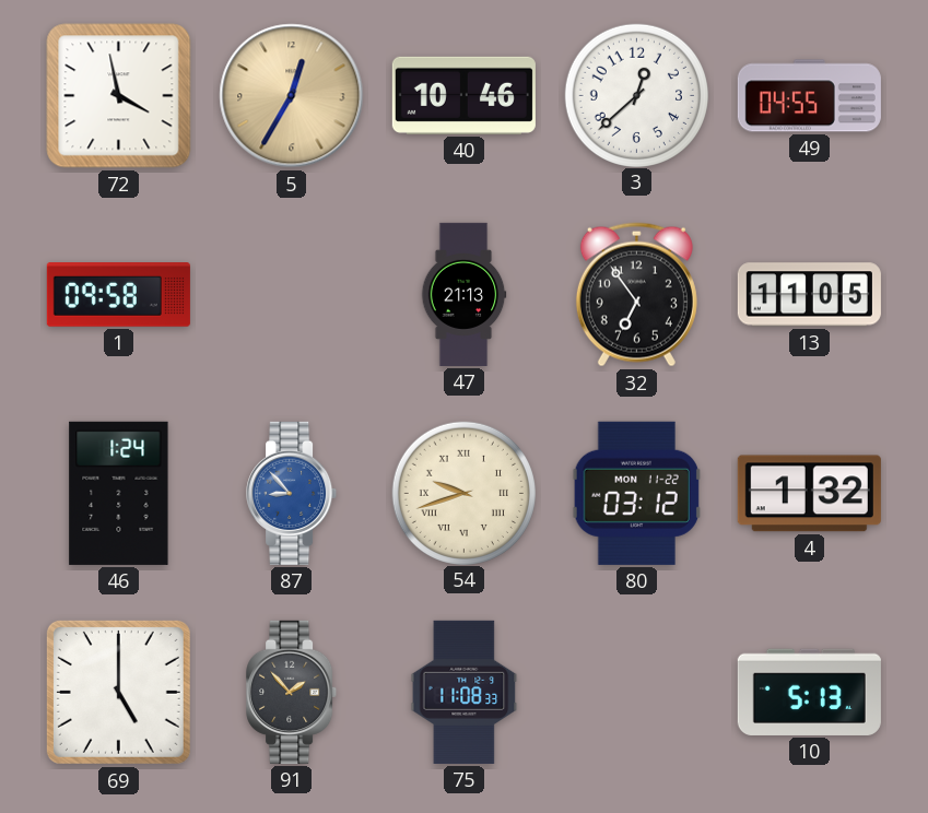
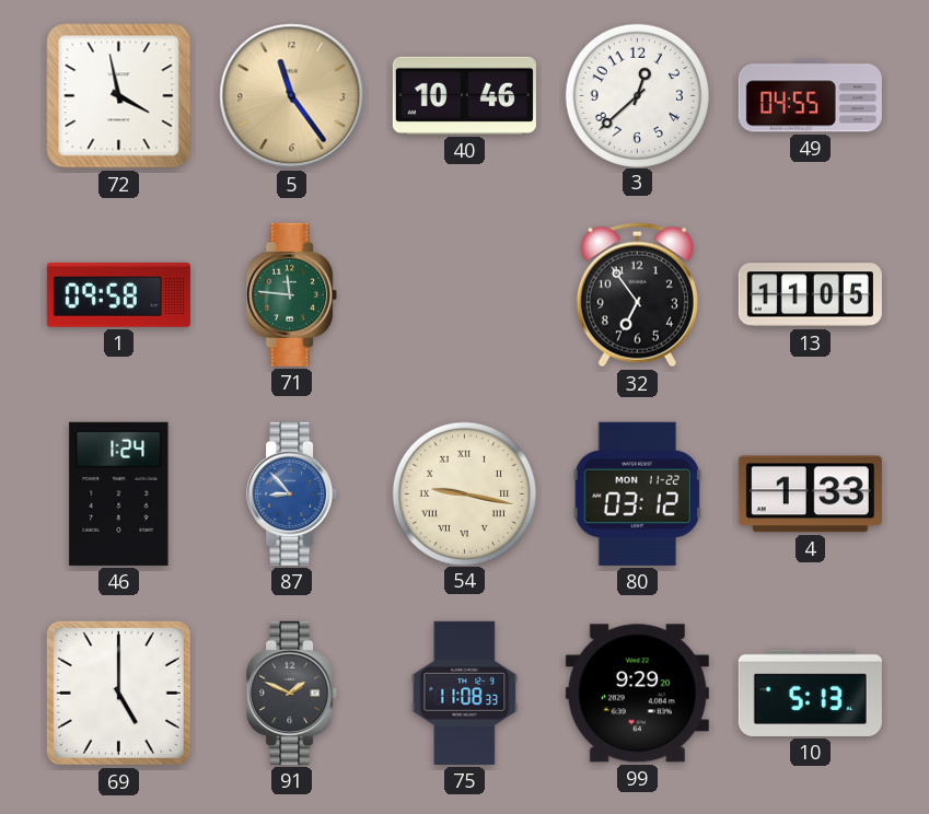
5: 12:35 -> 11:24 (292, 96)
71: none -> 11:46 (292, 294)
47: 21:13 -> none (463, 294)
54: 9:42 -> 9:17 (464, 493)
4: 1:32 -> 1:33 (810, 495)
91: 1:53 -> 1:49 (292, 693)
99: none -> 9:29 (637, 694)
